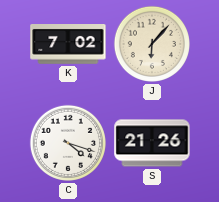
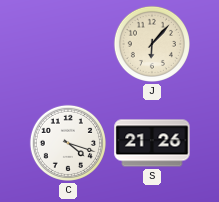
K: 7:02 -> none (68, 45)
